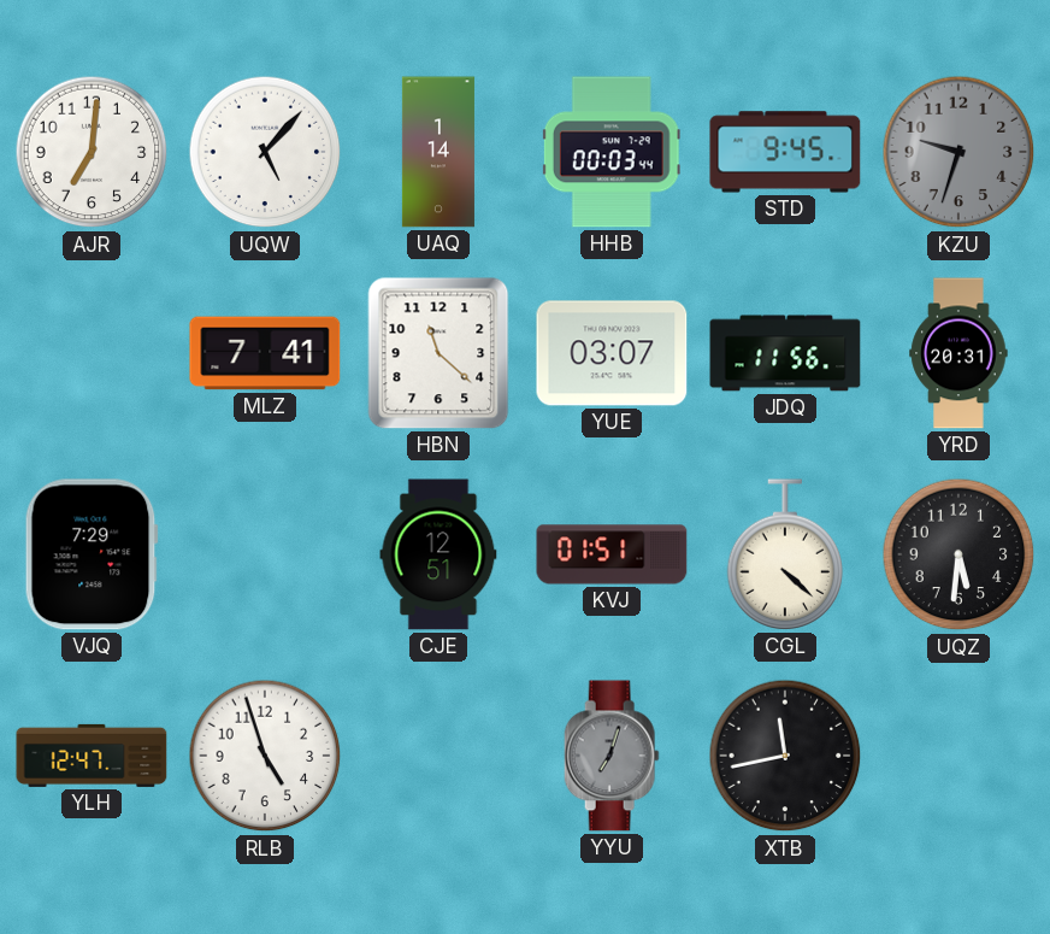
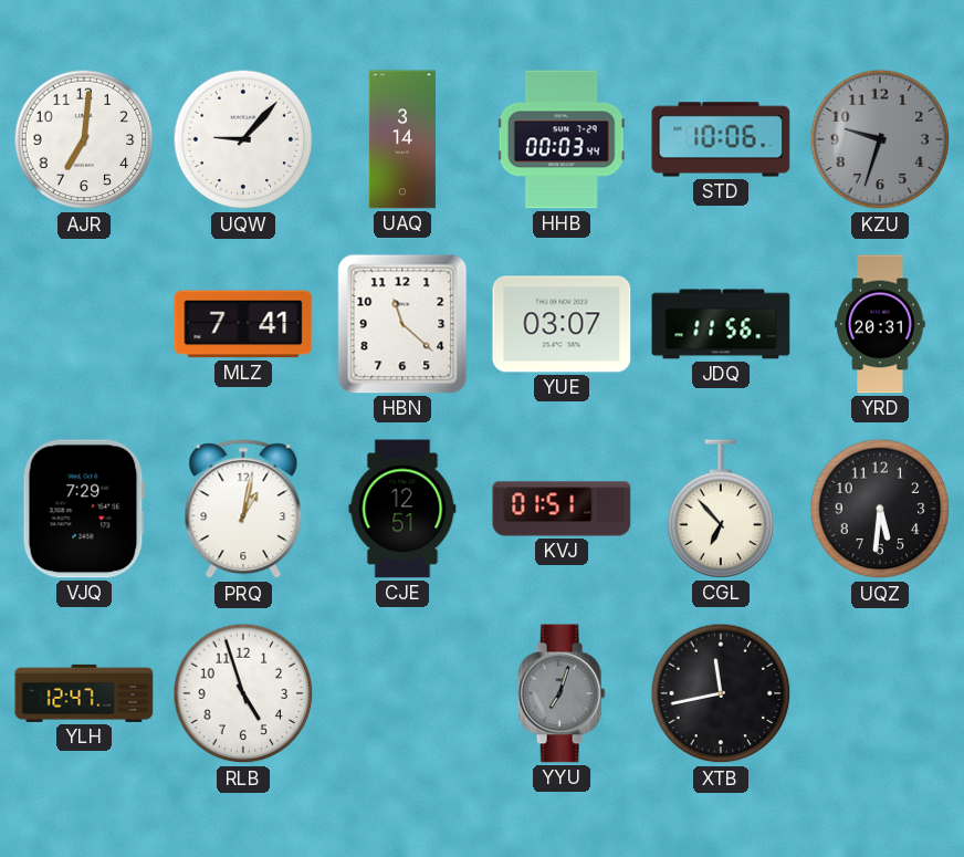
UQW: 5:07 -> 9:07 (243, 139)
UAQ: 1:14 -> 3:14 (402, 139)
STD: 9:45 -> 10:06 (721, 139)
PRQ: none -> 1:02 (243, 510)
CGL: 4:22 -> 6:53 (721, 509)
